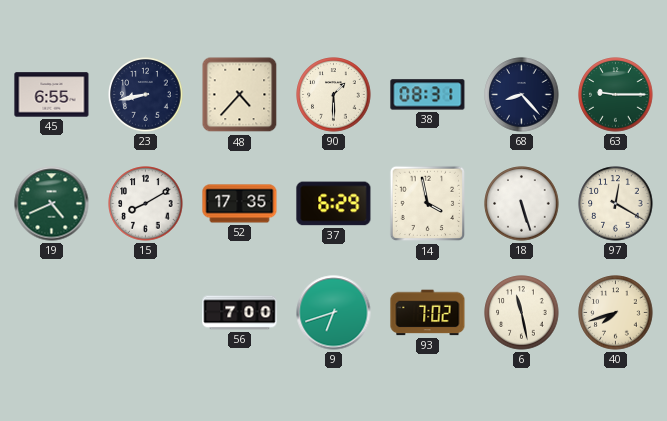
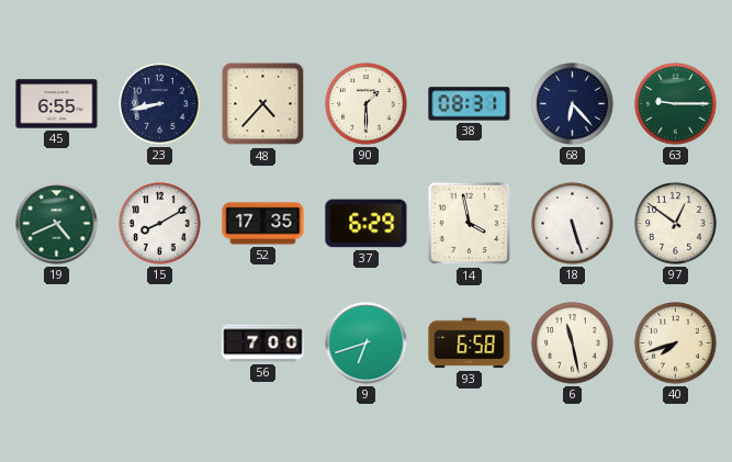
68: 8:23 -> 6:23 (573, 104)
97: 12:20 -> 12:51 (676, 224)
93: 7:02 -> 6:58 (470, 343)
